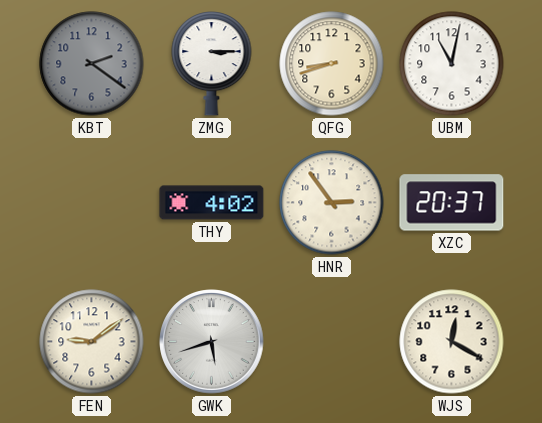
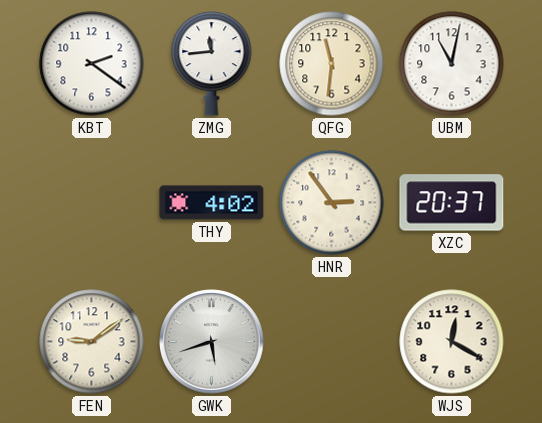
KBT dial: grey -> white (92, 64)
ZMG: 3:15 -> 11:44 (212, 63)
QFG: 8:42 -> 11:31 (332, 64)
